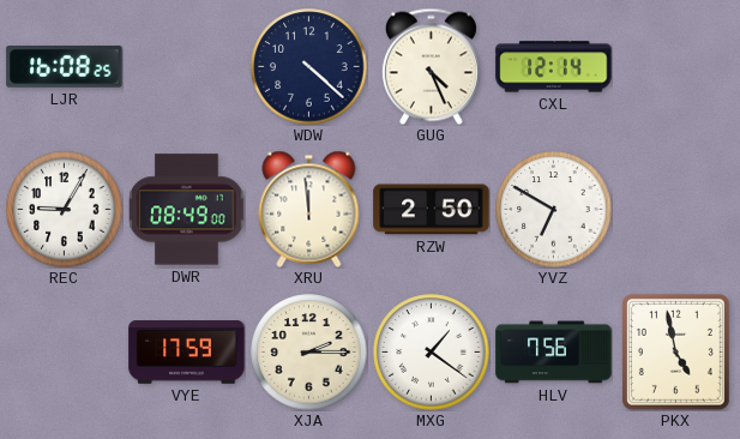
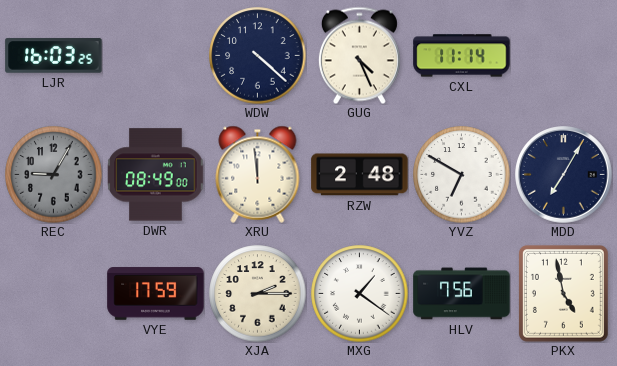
LJR: 16:08 -> 16:03 (54, 56)
CXL: 12:14 -> 11:14 (462, 56)
REC dial: white -> grey (54, 175)
RZW: 2:50 -> 2:48 (360, 175)
MDD: none -> 7:05 (564, 175)
